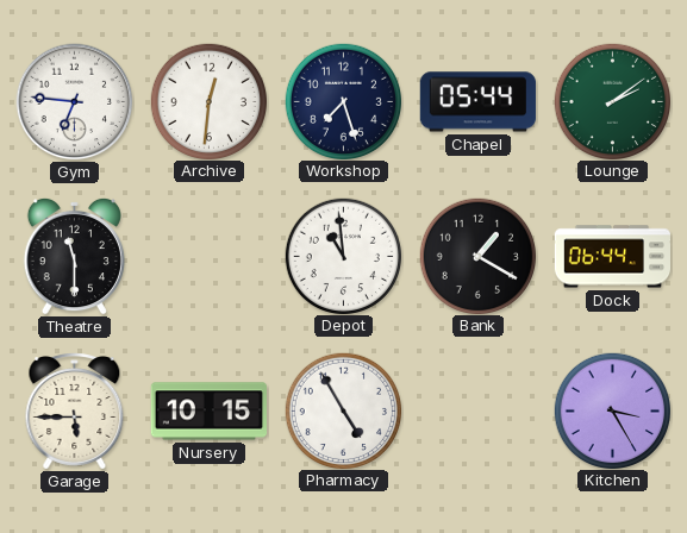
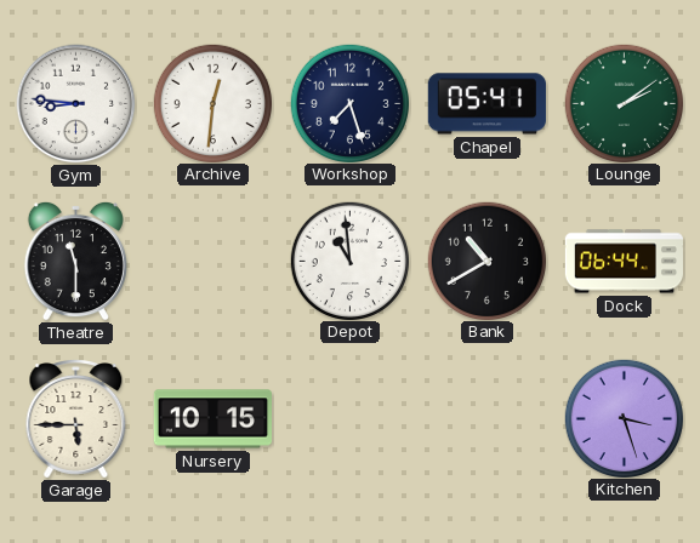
Gym: 6:46 -> 8:46 (76, 104)
Chapel: 05:44 -> 05:41 (486, 104)
Bank: 1:20 -> 10:40 (486, 261)
Pharmacy: 4:55 -> none (343, 410)
Kitchen: 3:25 -> 3:27 (624, 418)
